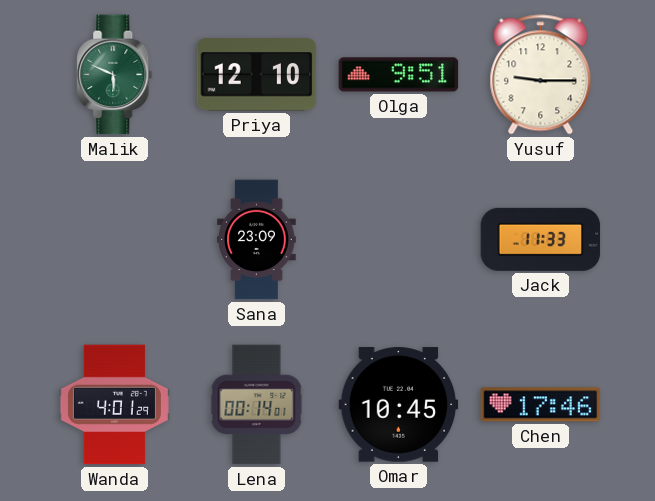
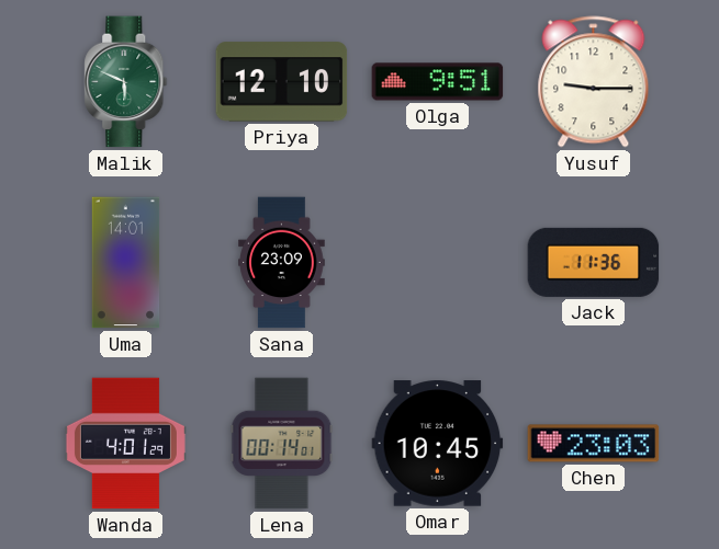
Uma: none -> 14:01 (126, 263)
Jack: 11:33 -> 11:36 (594, 262)
Chen: 17:46 -> 23:03 (594, 444)
